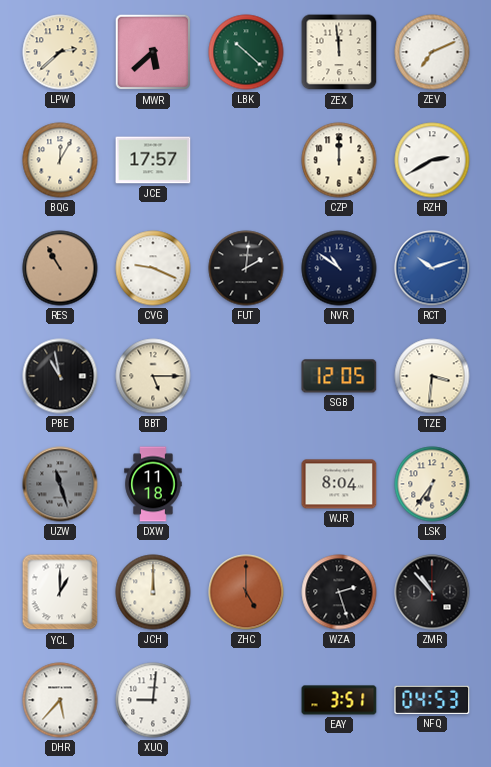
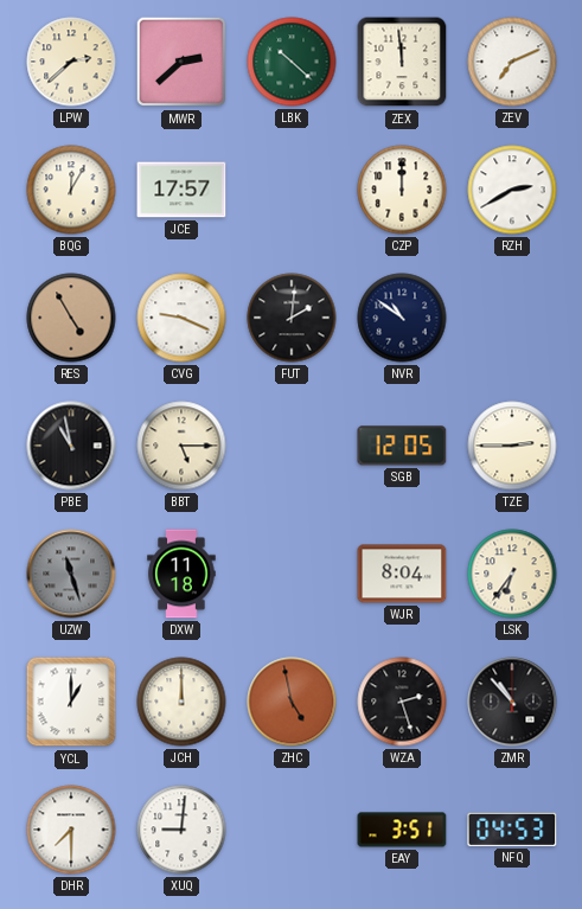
MWR: 5:38 -> 2:38 (181, 62)
RES: 10:55 -> 4:55 (71, 318)
RCT: 10:12 -> none (432, 268)
TZE: 3:31 -> 2:45 (512, 446)
ZHC: 5:00 -> 4:58 (292, 702)
DHR: 5:37 -> 7:30 (71, 830)
